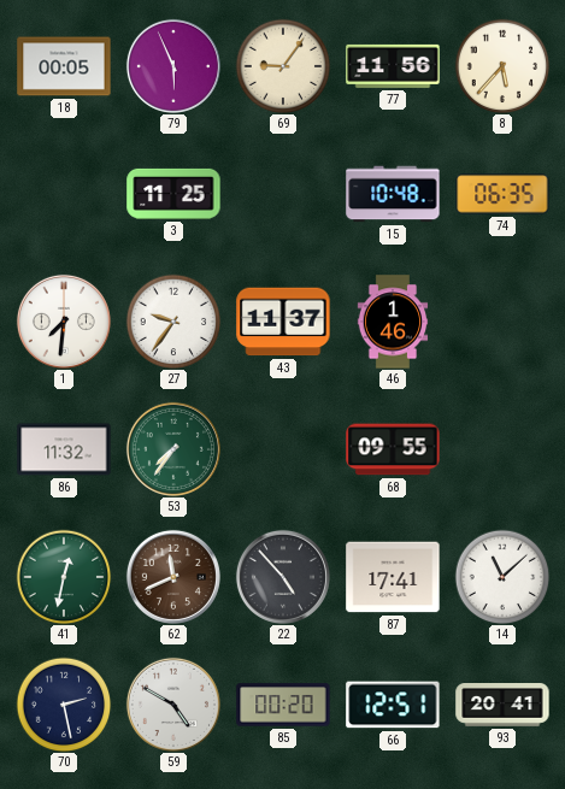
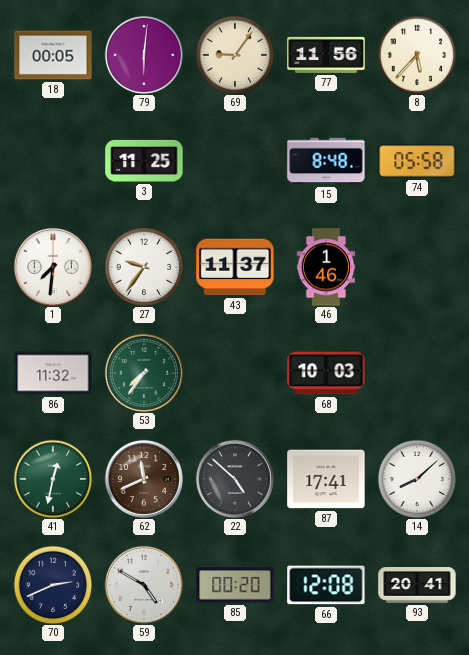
79: 5:56 -> 6:01 (144, 55)
15: 10:48 -> 8:48 (326, 161)
74: 06:35 -> 05:58 (417, 161)
68: 09:55 -> 10:03 (326, 373)
22: 4:53 -> 4:52 (235, 479)
14: 11:08 -> 8:08 (417, 479)
70: 2:28 -> 2:41 (53, 585)
66: 12:51 -> 12:08 (326, 585)
